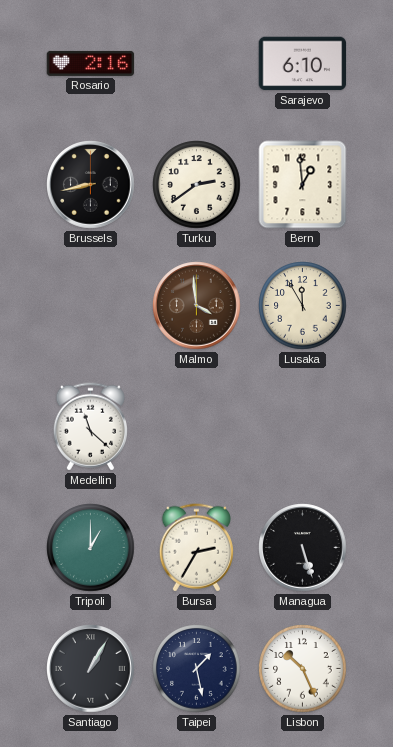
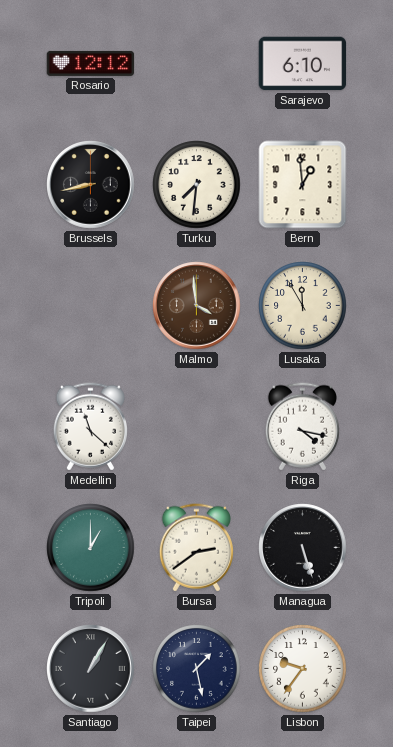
Rosario: 2:16 -> 12:12 (91, 63)
Turku: 2:39 -> 7:31 (197, 185)
Riga: none -> 4:17 (302, 427)
Bursa: 2:35 -> 2:39 (196, 548)
Lisbon: 10:26 -> 9:36 (303, 669)
